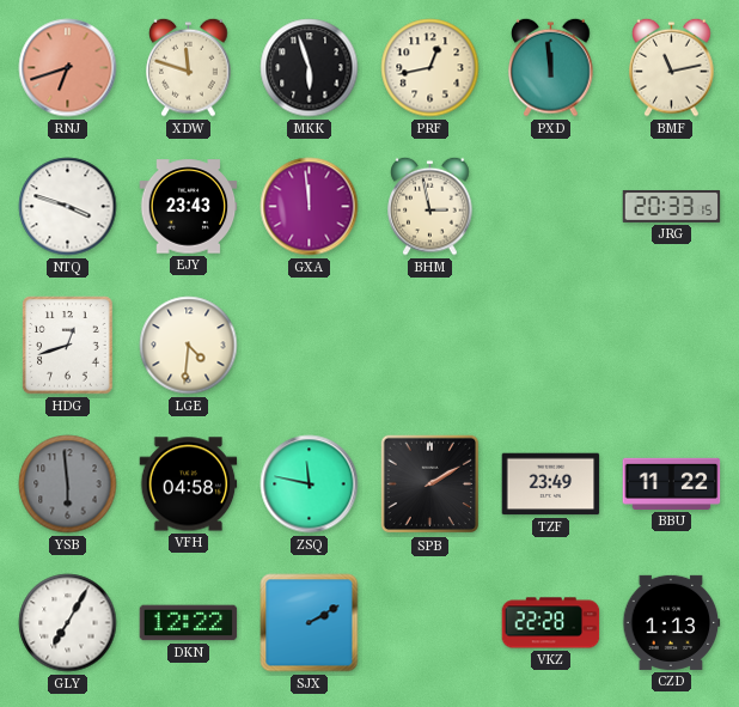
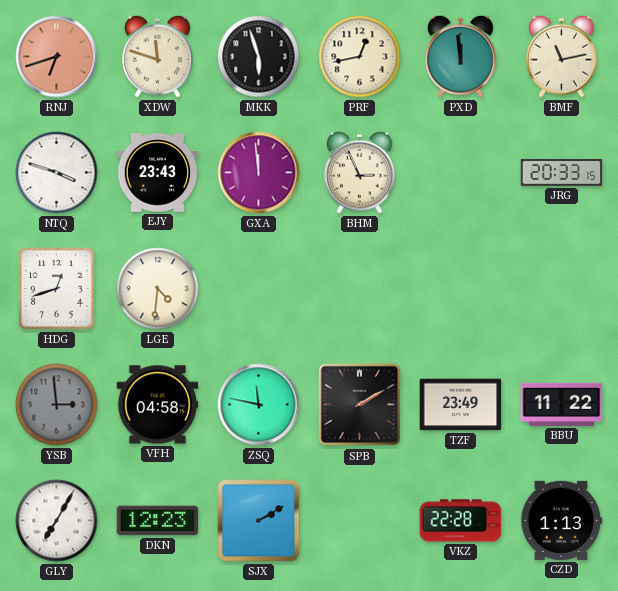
BHM: 2:58 -> 2:56 (360, 172)
YSB: 5:59 -> 2:59 (57, 405)
DKN: 12:22 -> 12:23 (158, 521)
